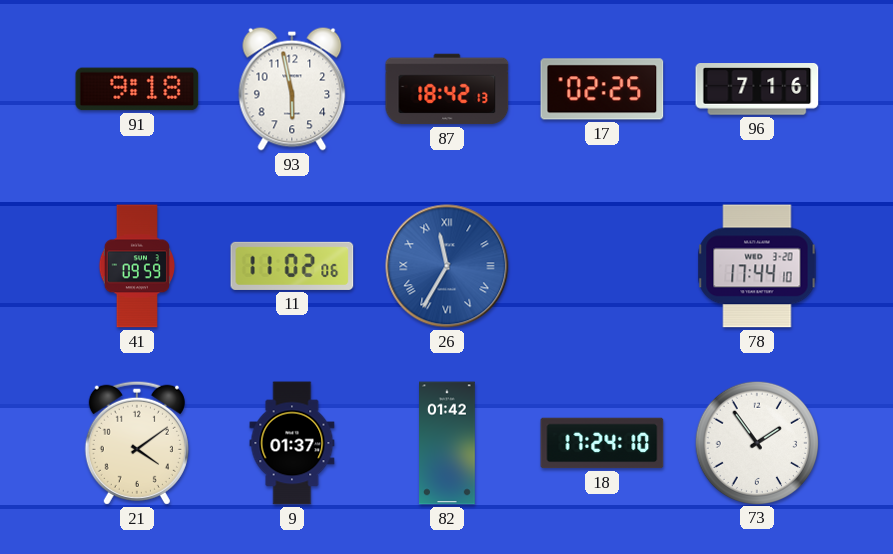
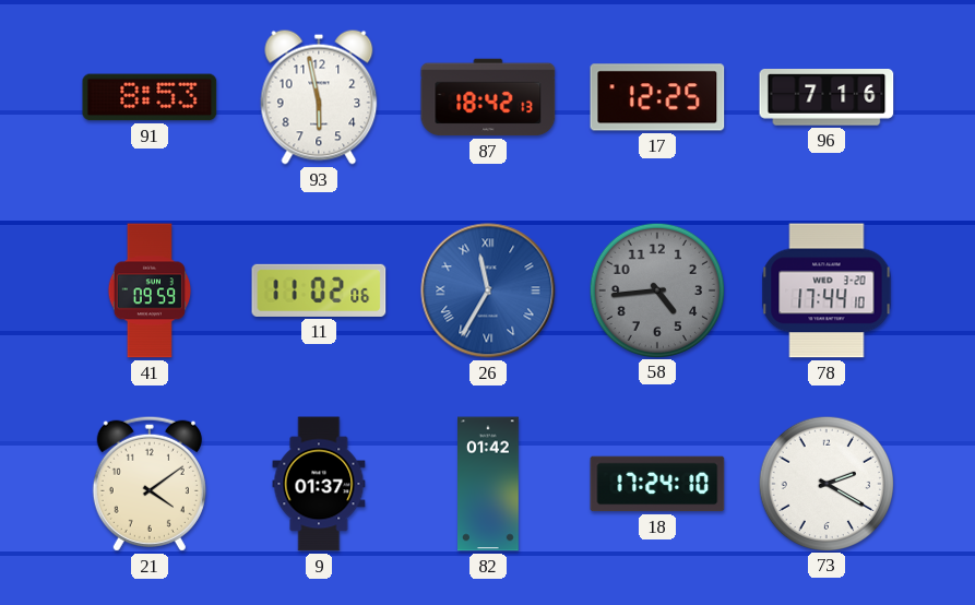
91: 9:18 -> 8:53 (150, 97)
17: 02:25 -> 12:25 (657, 97)
58: none -> 4:44 (656, 289)
73: 1:54 -> 2:20 (825, 483)
